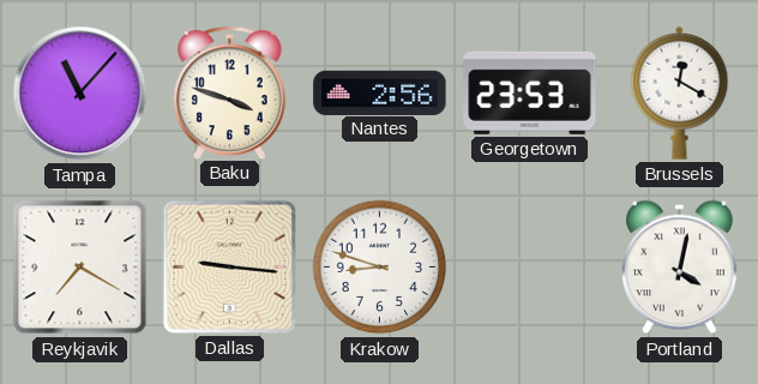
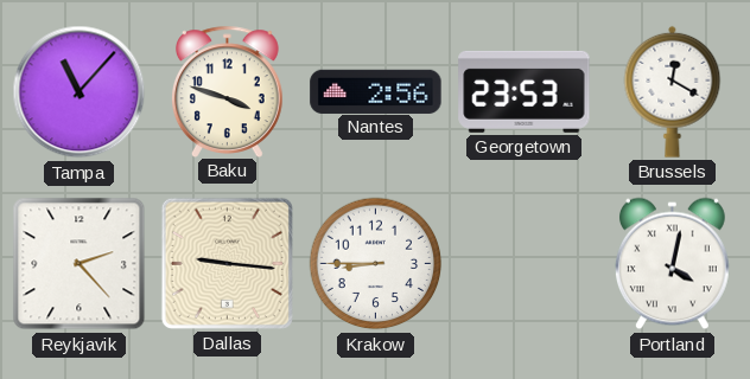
Reykjavik: 7:20 -> 2:23 (80, 264)
Krakow: 8:48 -> 8:45 (376, 264)
